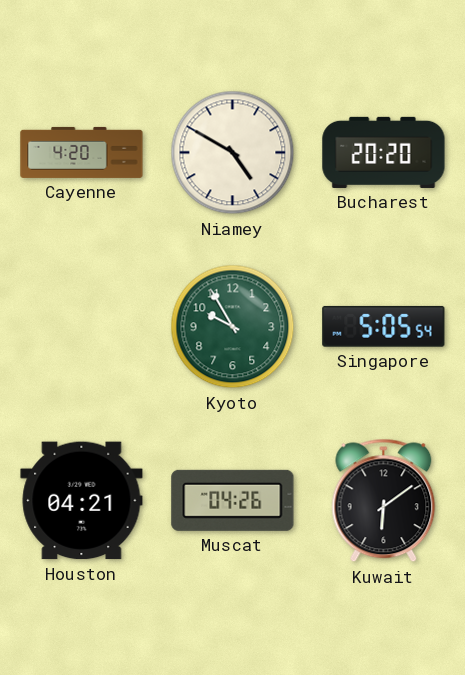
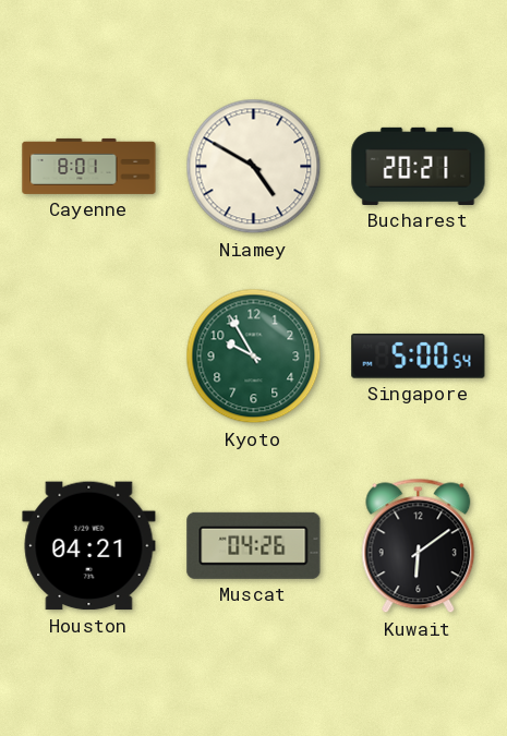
Cayenne: 4:20 -> 8:01 (89, 166)
Bucharest: 20:20 -> 20:21 (419, 166)
Singapore: 5:05 -> 5:00 (419, 355)
